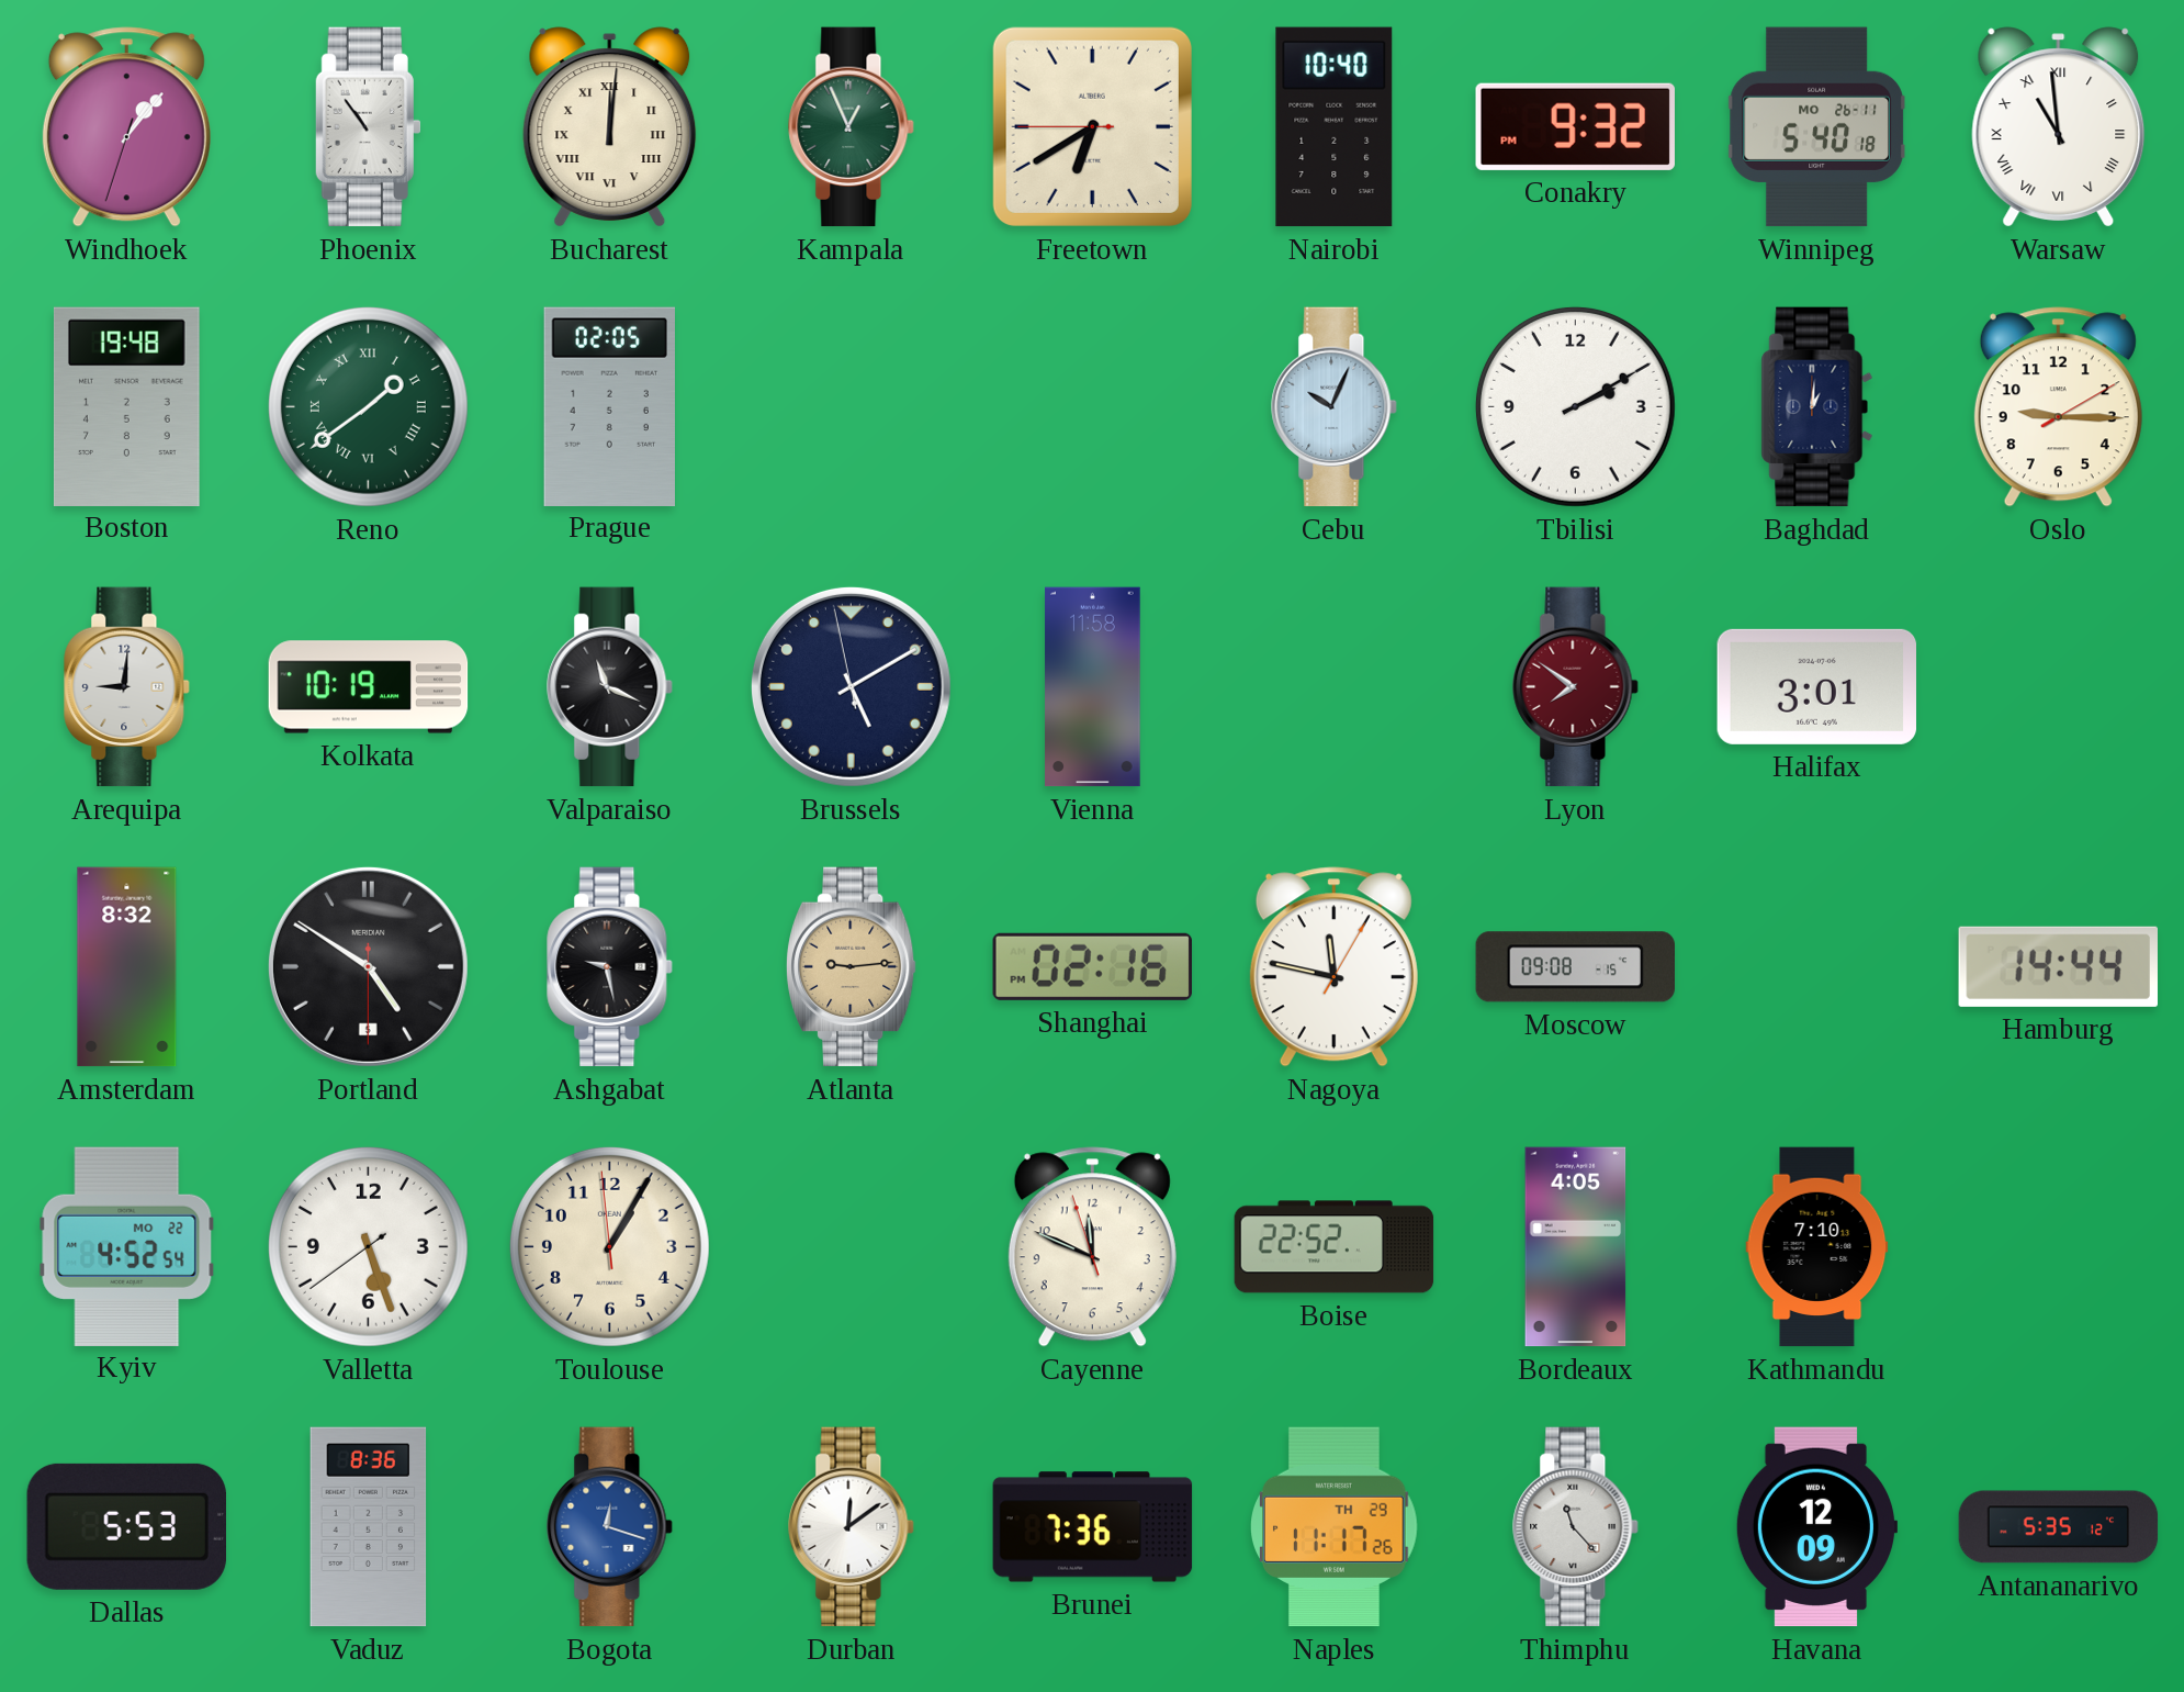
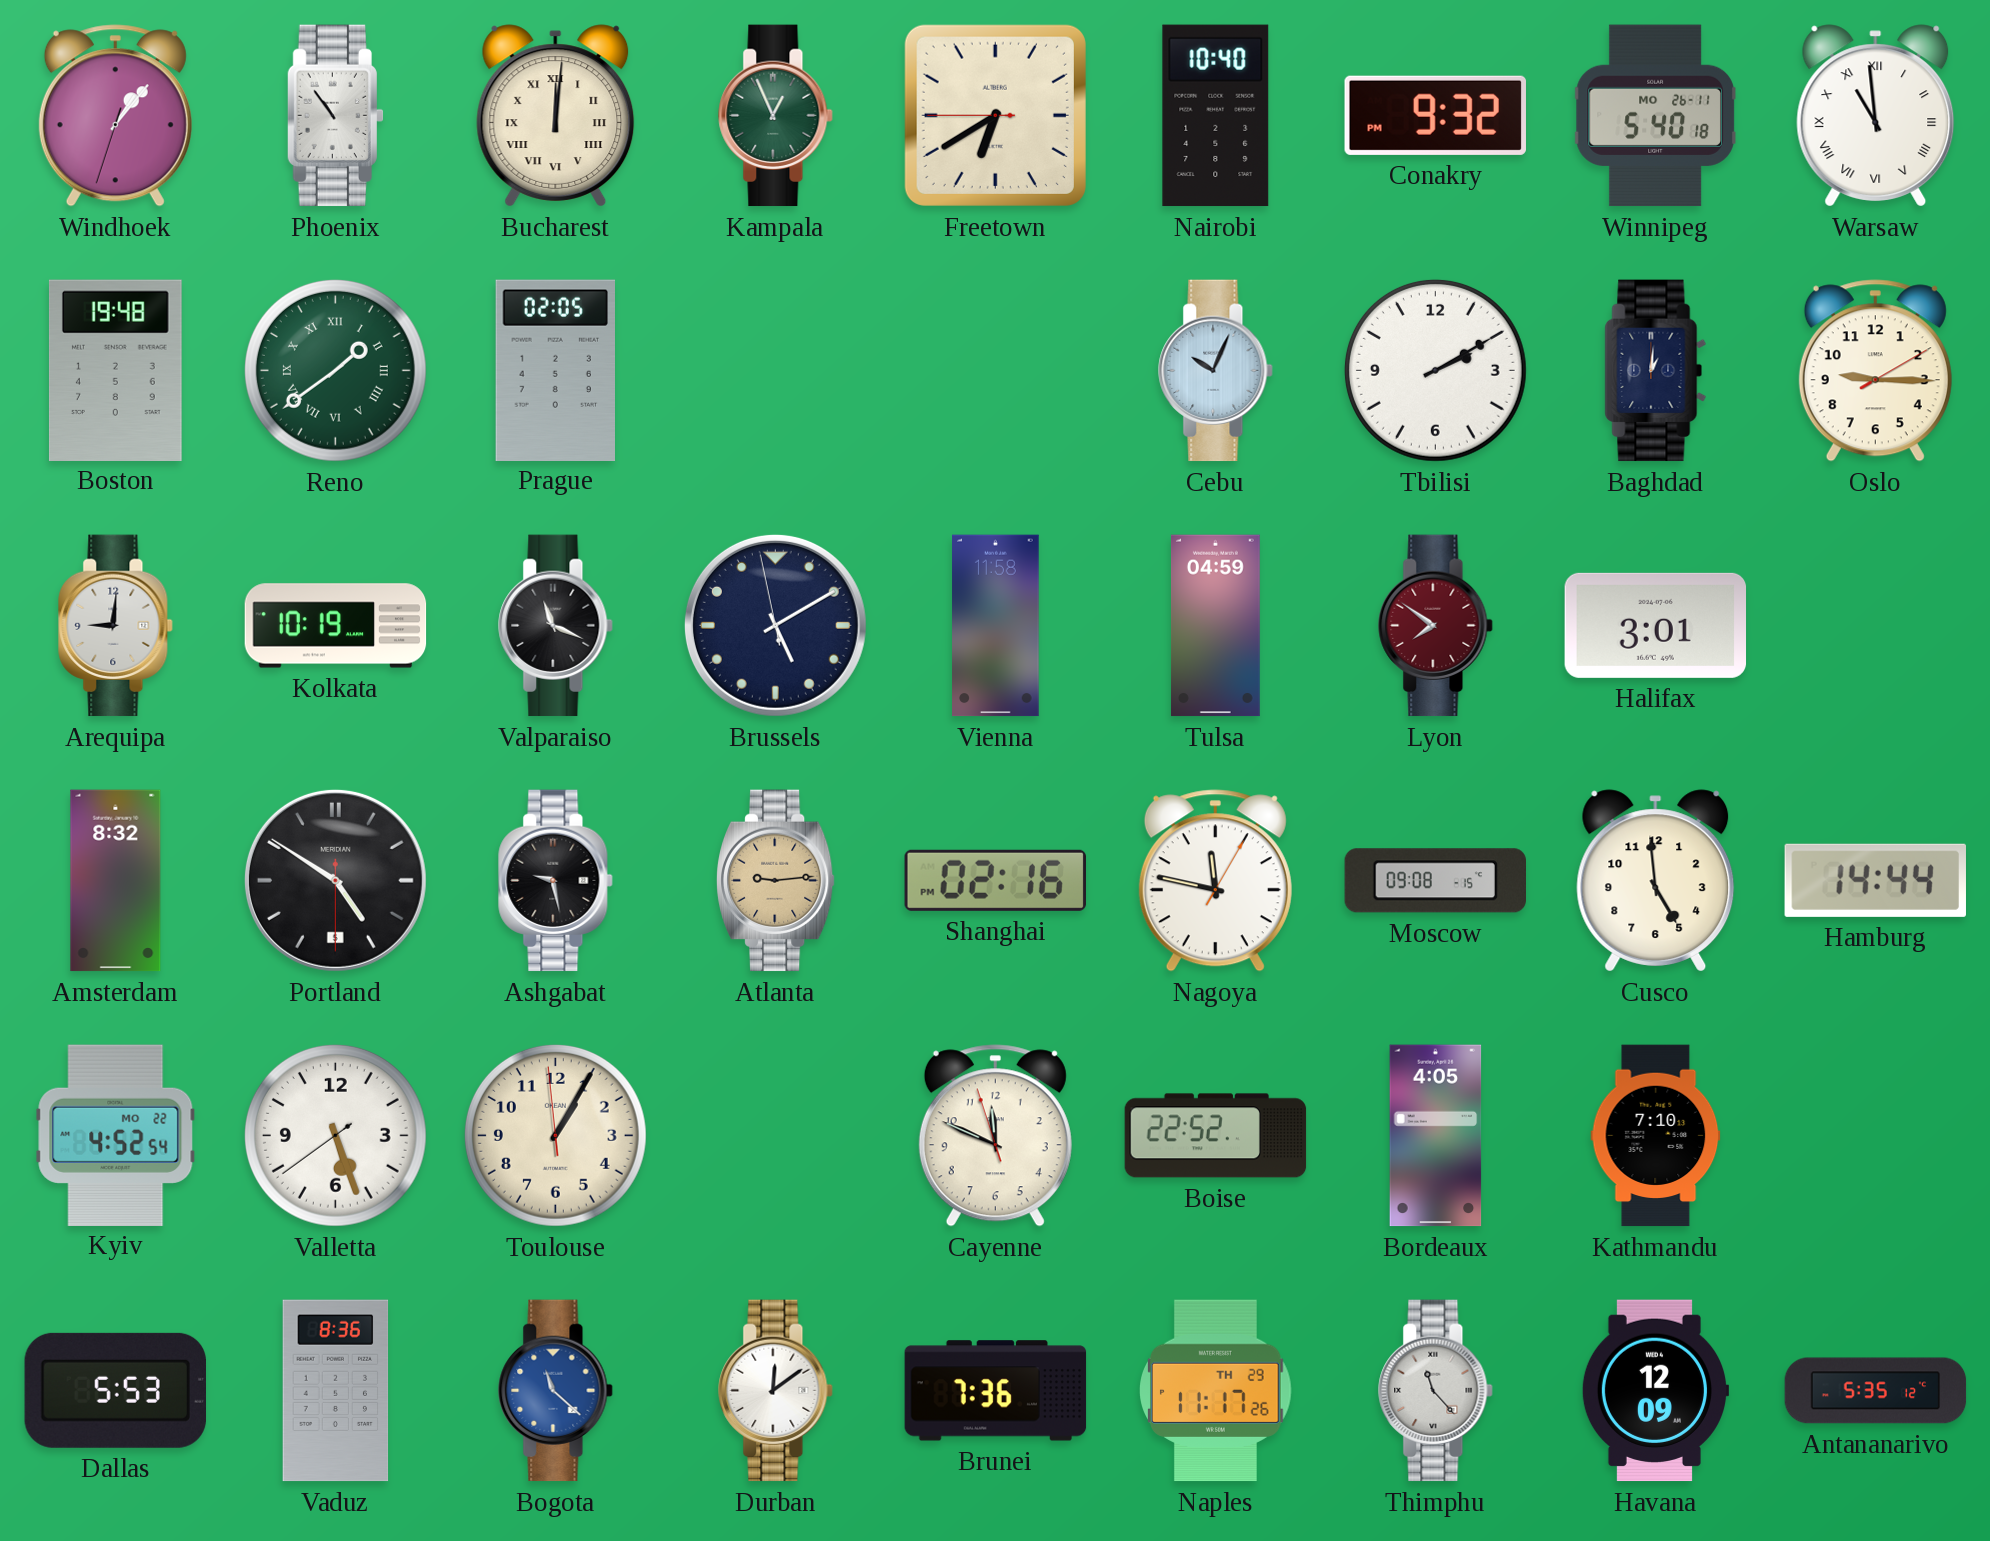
Tulsa: none -> 04:59 (1215, 626)
Cusco: none -> 4:59 (1656, 881)
Bogota: 12:18 -> 11:22 (556, 1391)
